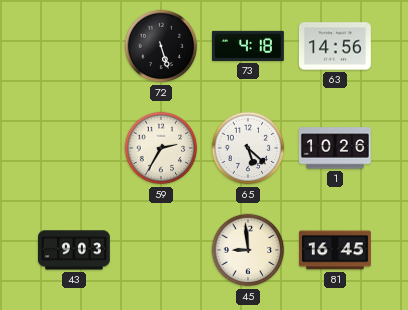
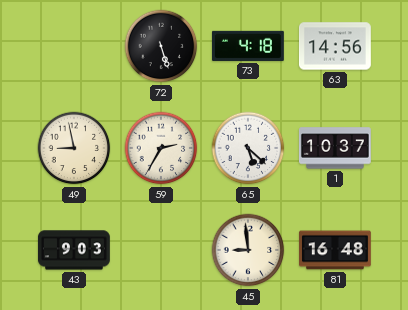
49: none -> 8:58 (74, 148)
1: 10:26 -> 10:37 (335, 148)
81: 16:45 -> 16:48 (336, 250)
